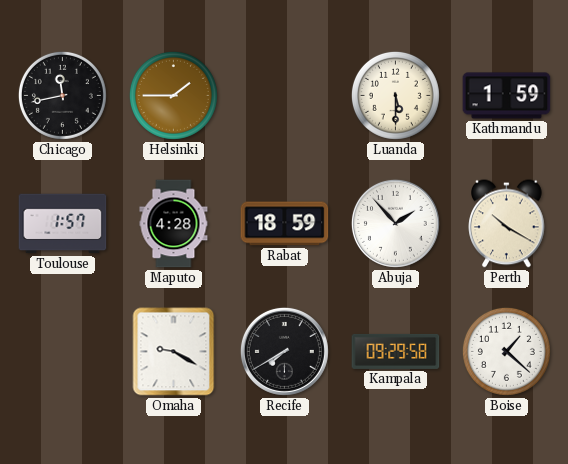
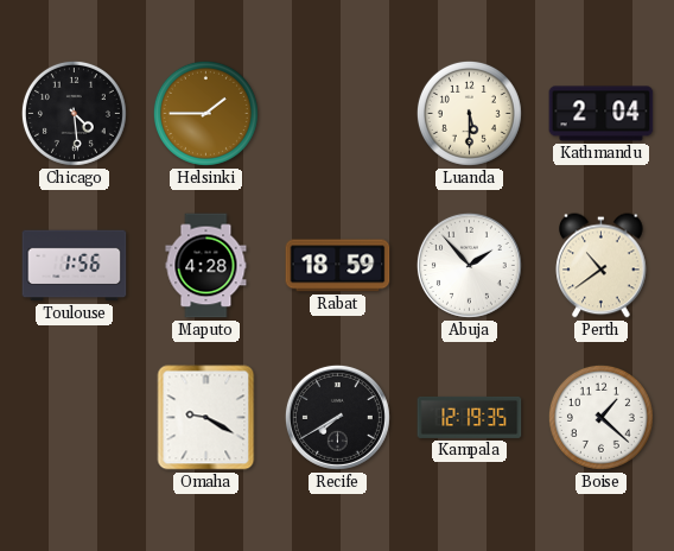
Chicago: 11:43 -> 4:29 (74, 113)
Kathmandu: 1:59 -> 2:04 (602, 114)
Toulouse: 1:57 -> 1:56 (75, 266)
Perth: 10:20 -> 10:39 (602, 266)
Kampala: 09:29 -> 12:19 (470, 417)
